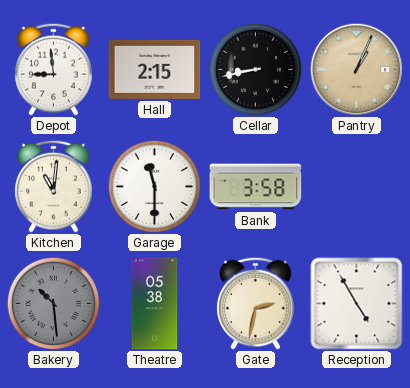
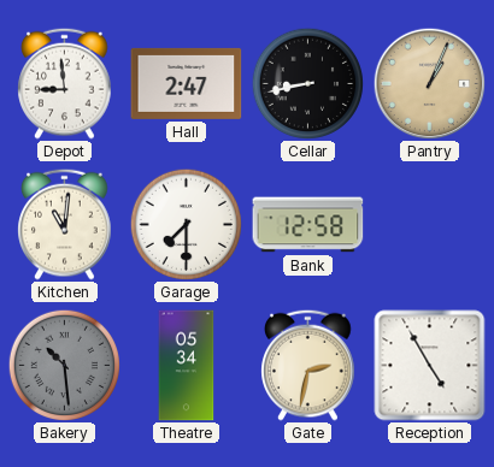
Hall: 2:15 -> 2:47 (187, 83)
Garage: 11:30 -> 7:30 (186, 224)
Bank: 3:58 -> 12:58 (308, 225)
Theatre: 05:38 -> 05:34 (187, 366)
